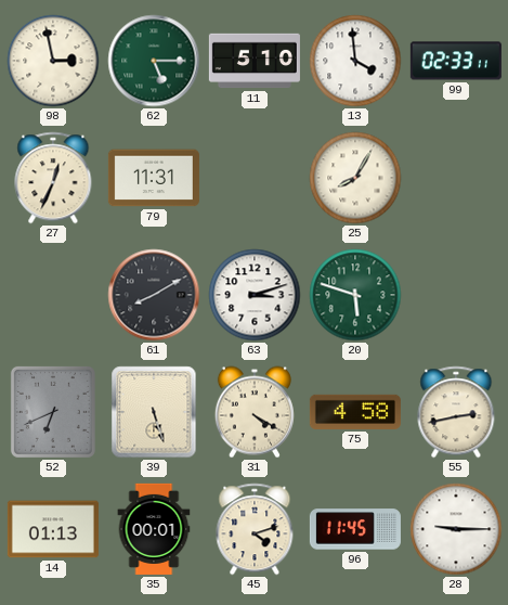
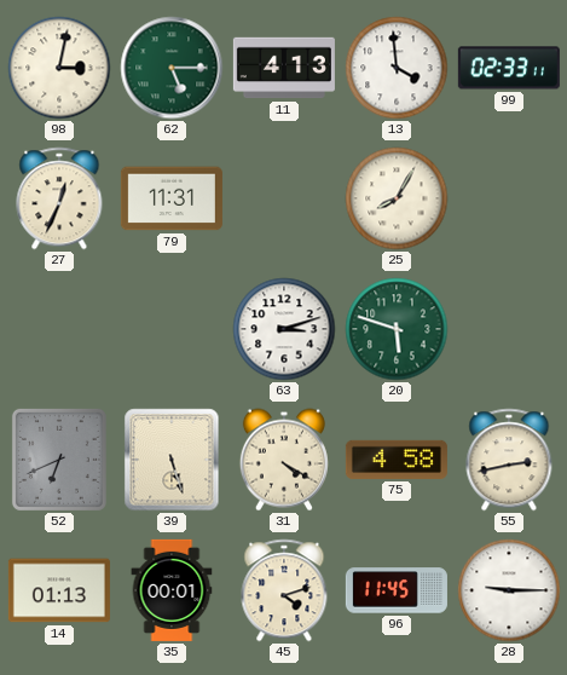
98: 2:58 -> 3:02 (59, 68)
11: 5:10 -> 4:13 (284, 68)
61: 8:10 -> none (154, 295)
